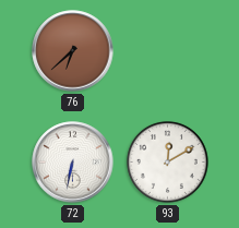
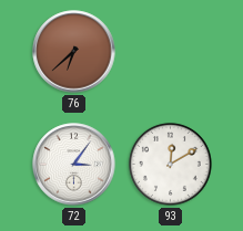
72: 6:32 -> 3:06 (74, 165)
